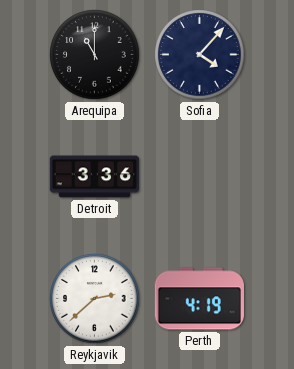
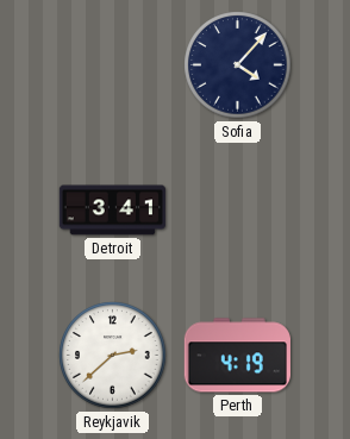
Arequipa: 11:00 -> none (95, 55)
Detroit: 3:36 -> 3:41 (112, 211)
